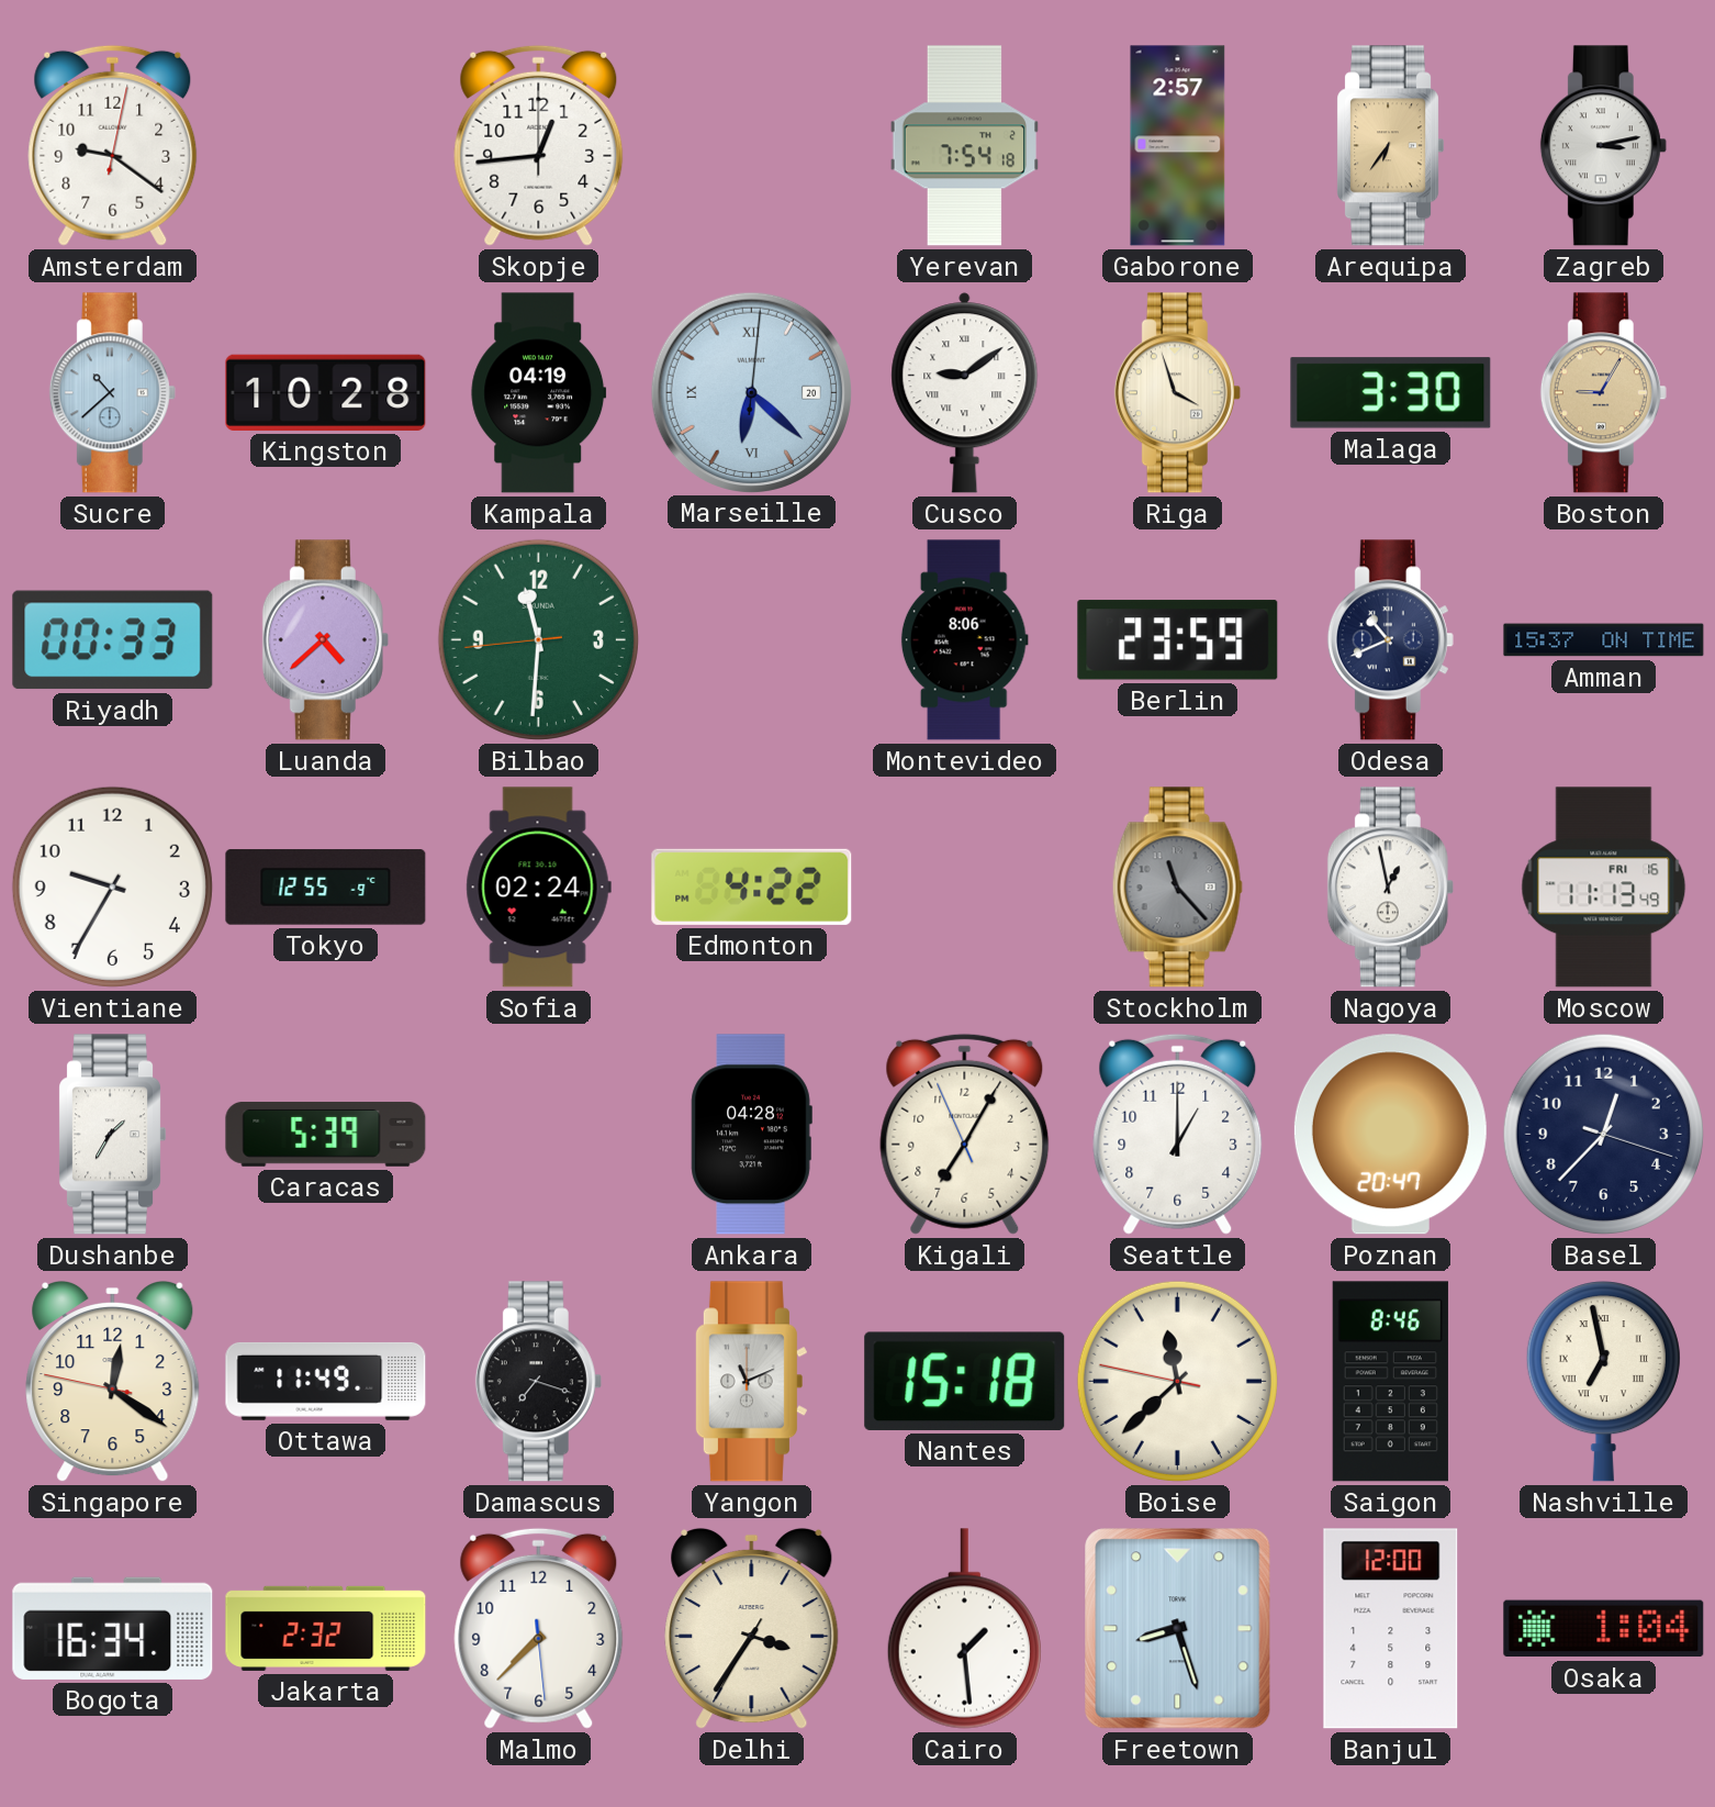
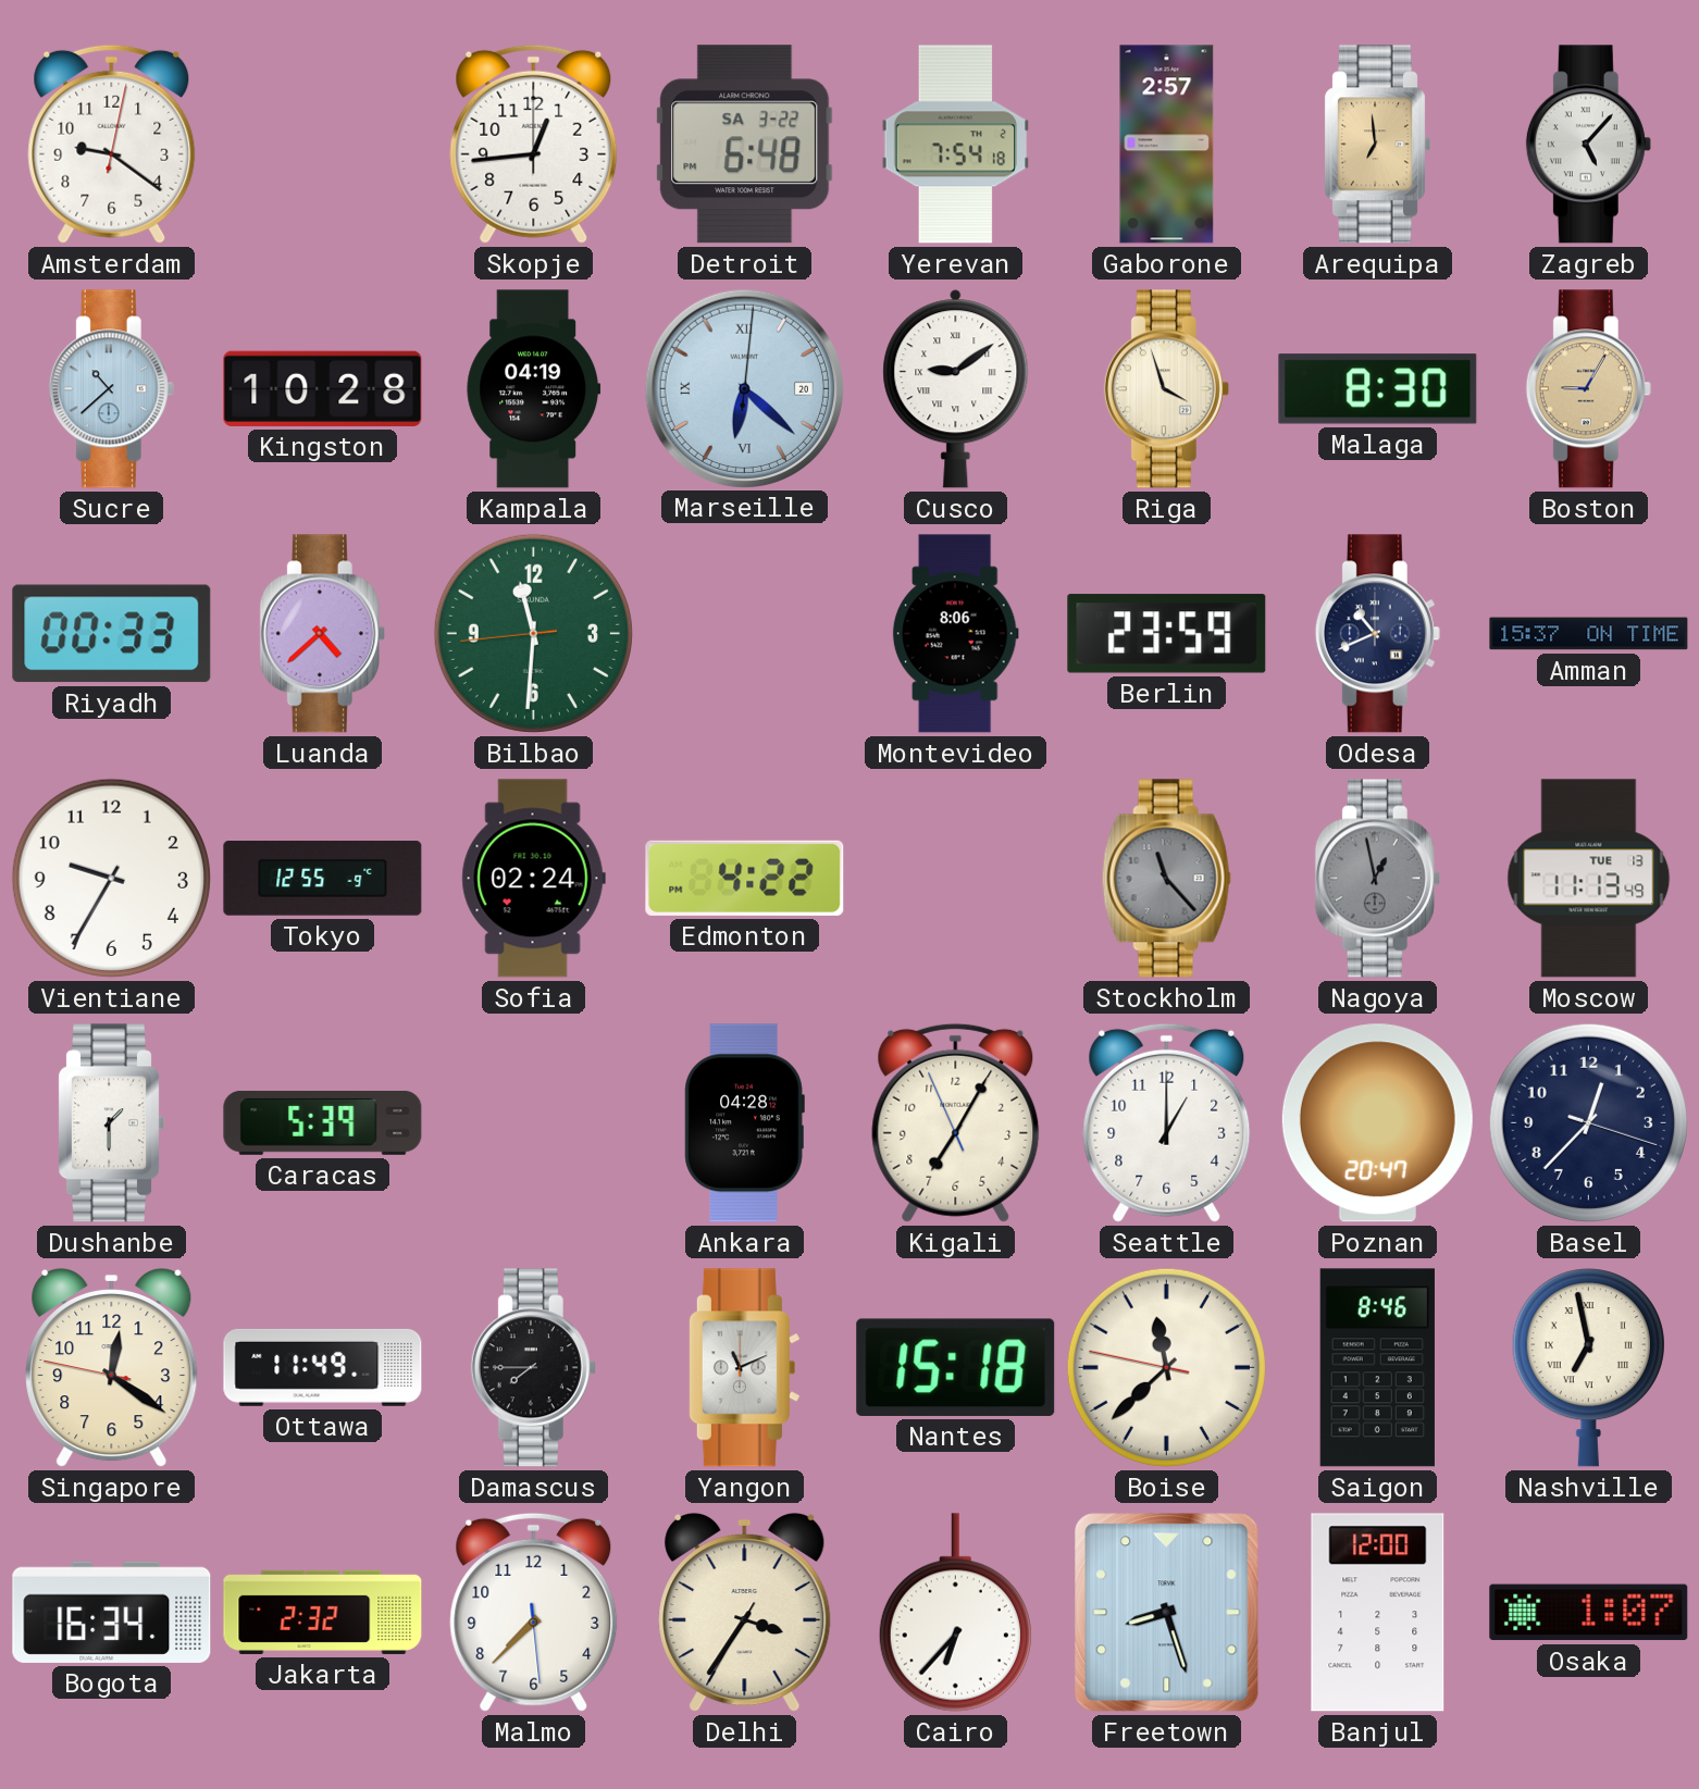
Detroit: none -> 6:48 (745, 145)
Arequipa: 6:36 -> 6:59 (1377, 145)
Zagreb: 3:13 -> 5:07 (1588, 145)
Malaga: 3:30 -> 8:30 (1378, 389)
Nagoya dial: white -> grey (1377, 879)
Moscow date: FRI 16 -> TUE 13 (1589, 879)
Dushanbe: 1:35 -> 1:30 (111, 1123)
Damascus: 7:18 -> 7:45 (533, 1368)
Cairo: 1:29 -> 6:37 (955, 1613)
Osaka: 1:04 -> 1:07 (1589, 1613)
